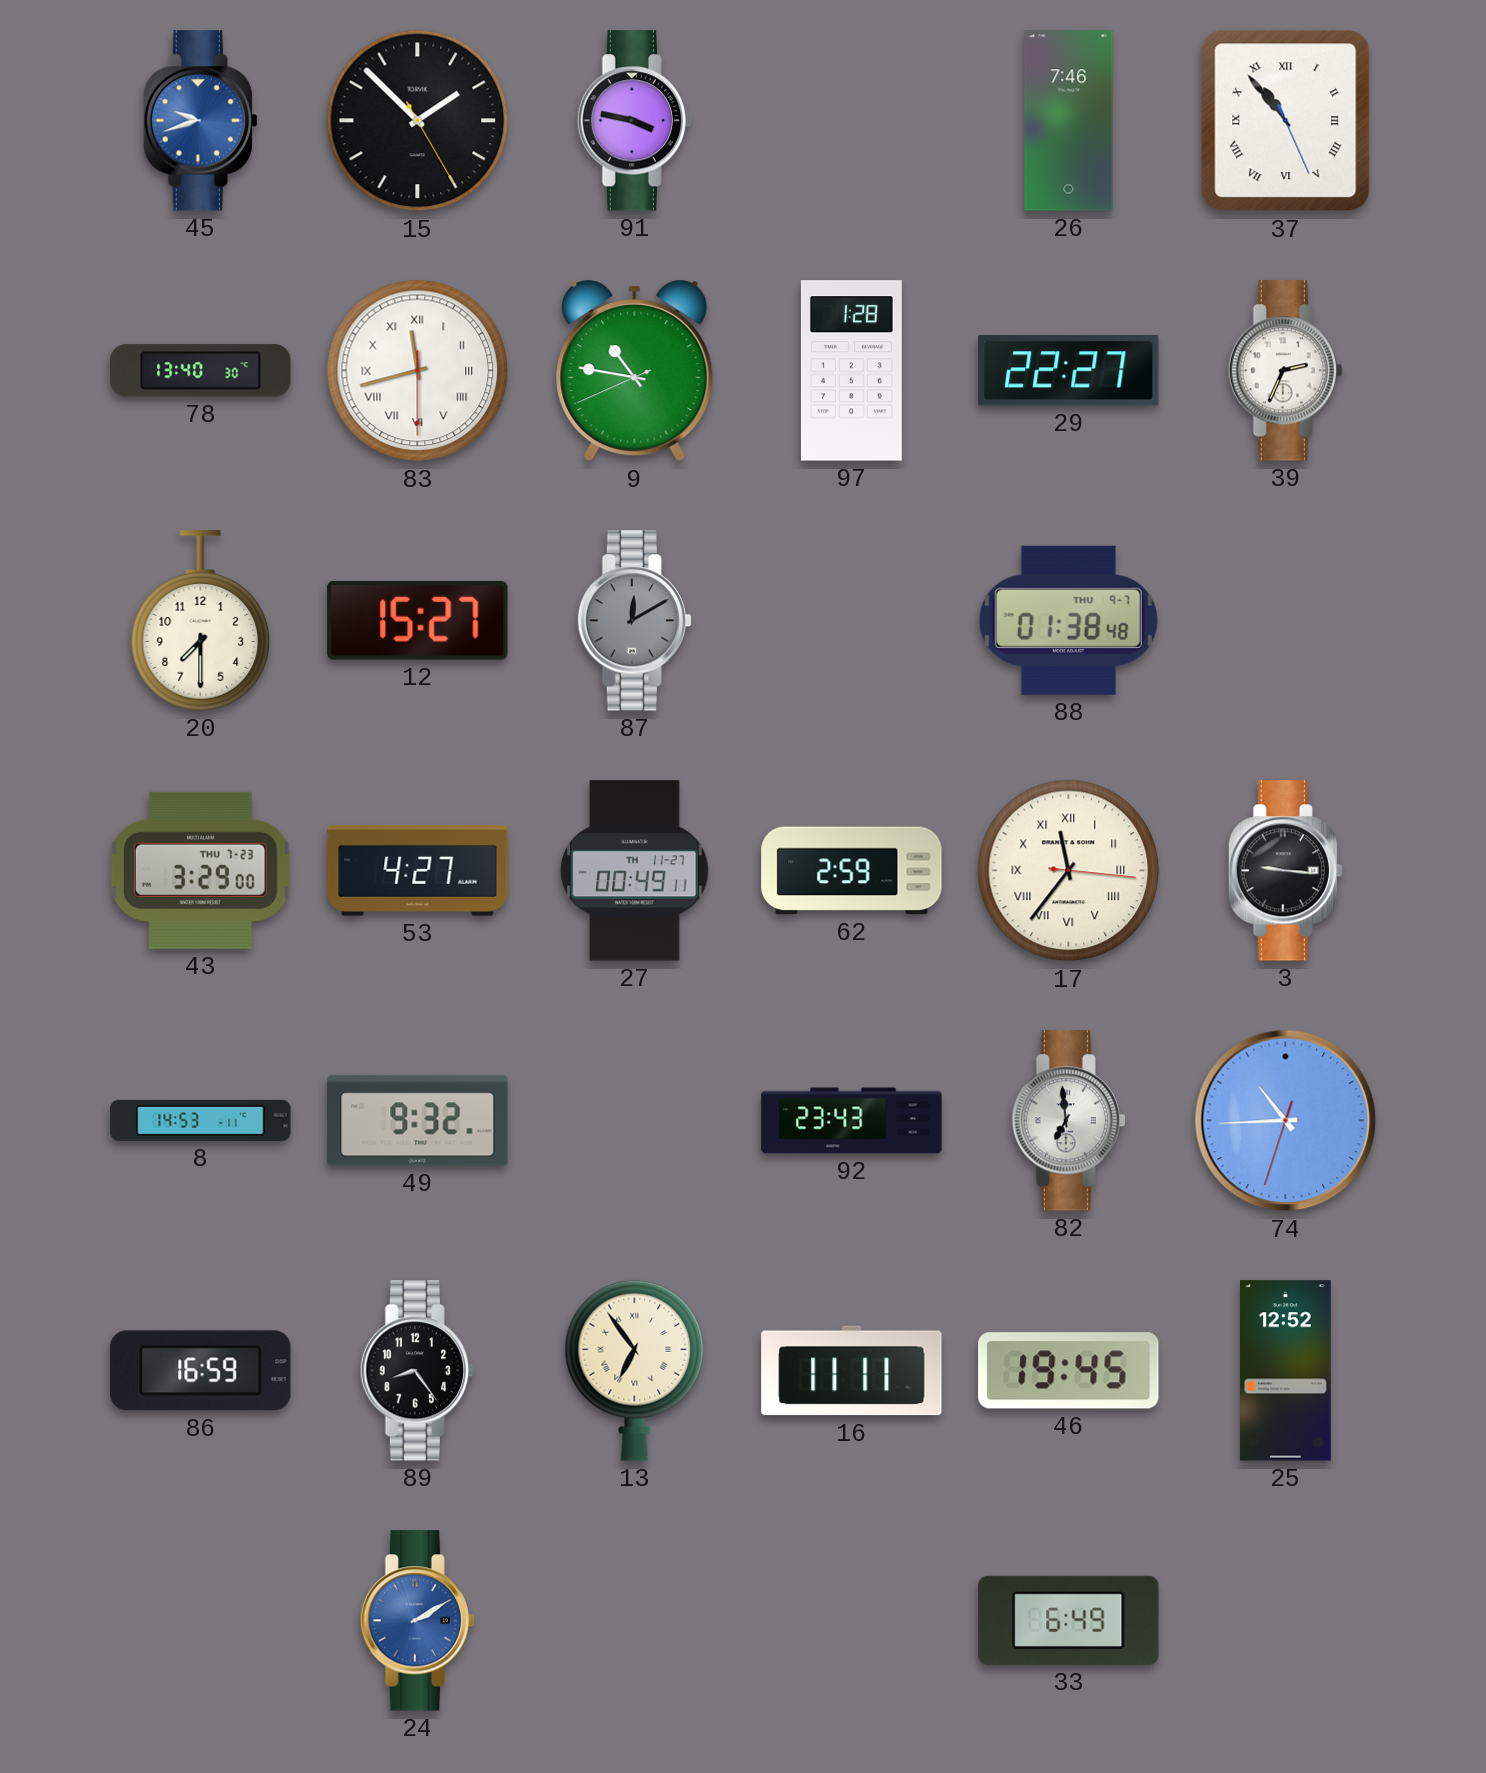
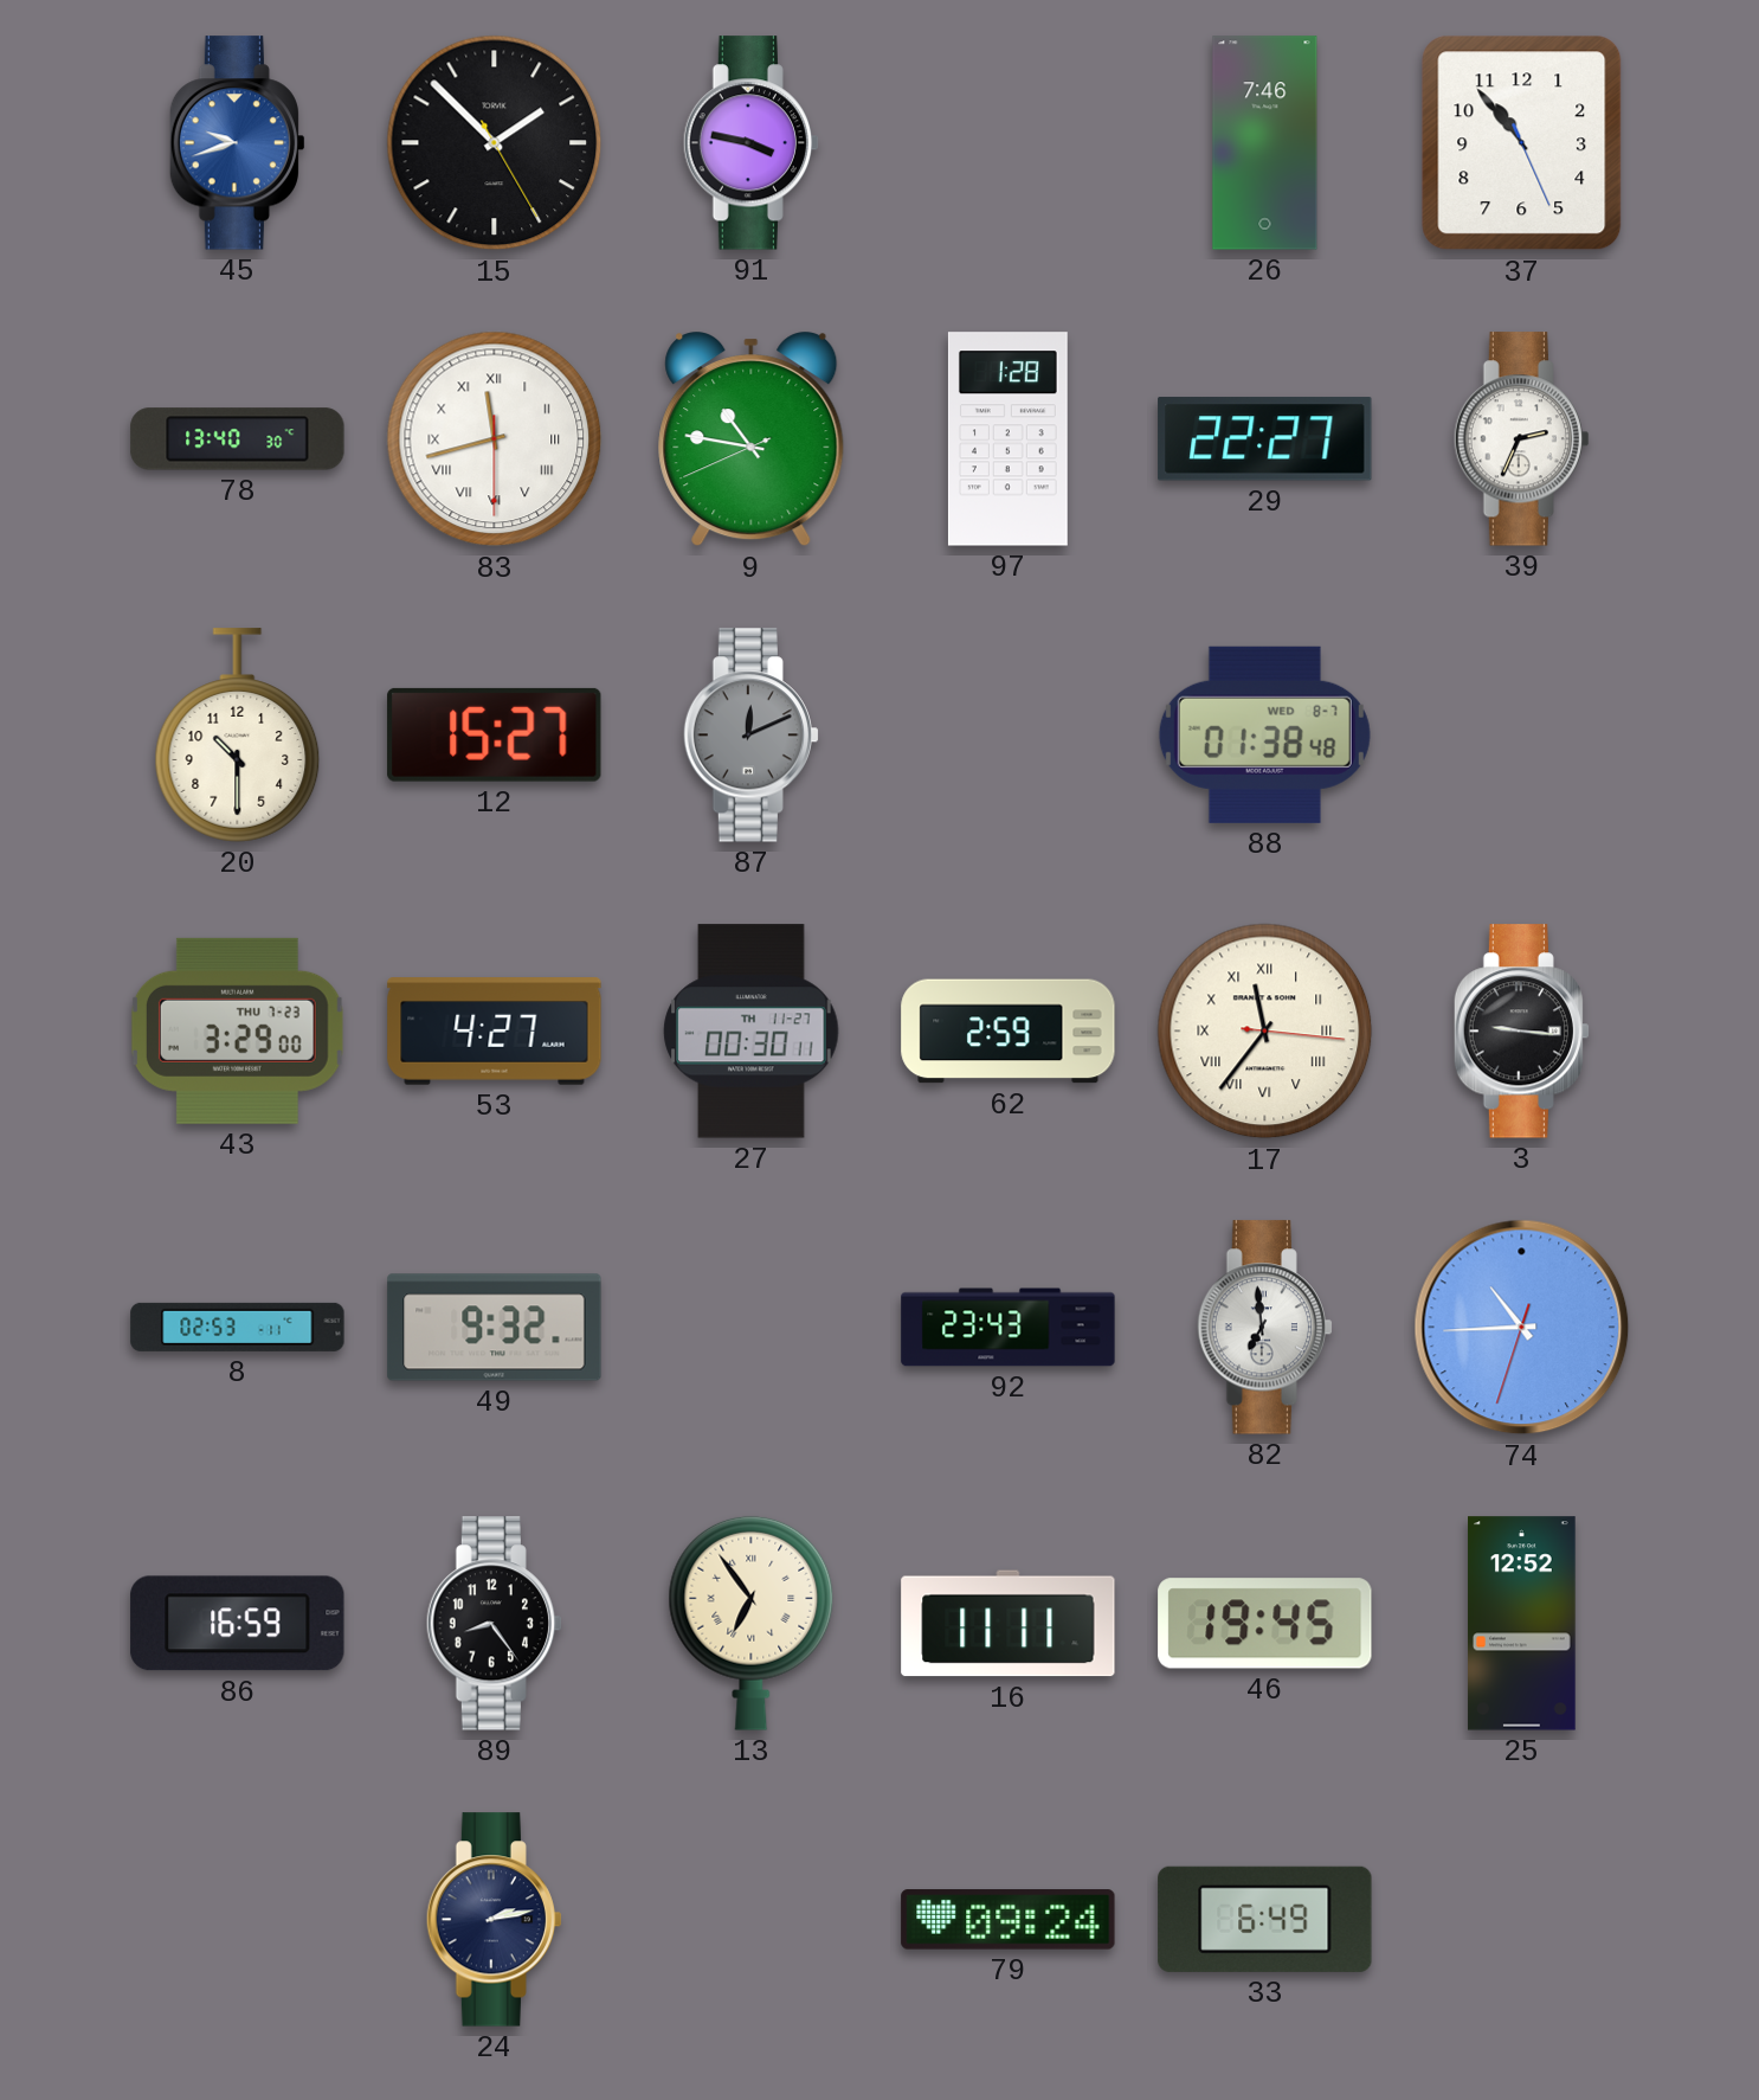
37 numerals: Roman -> Arabic (1522, 143)
20: 7:30 -> 10:30 (238, 736)
87: 12:10 -> 12:11 (750, 736)
88 date: THU 9-7 -> WED 8-7 (1264, 734)
27: 00:49 -> 00:30 (752, 1032)
8: 14:53 -> 02:53 (238, 1327)
24: 2:10 -> 2:13 (494, 1920)
24 dial: blue -> navy (494, 1920)
79: none -> 09:24 (1009, 1920)
